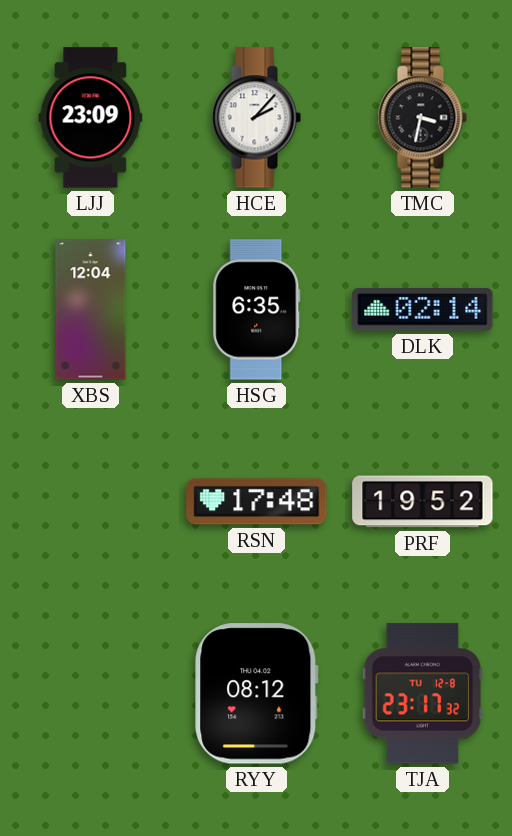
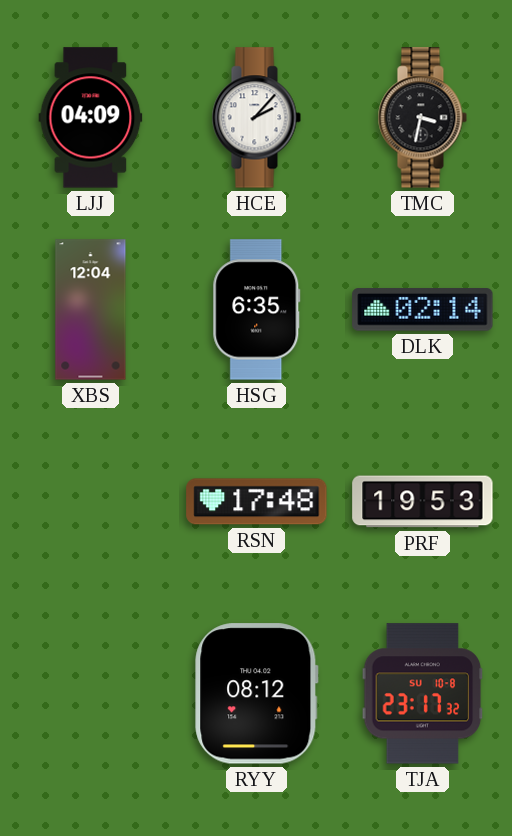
LJJ: 23:09 -> 04:09 (91, 118)
PRF: 19:52 -> 19:53 (423, 502)
TJA date: TU 12-8 -> SU 10-8 (423, 694)
